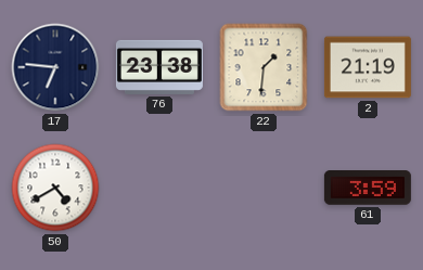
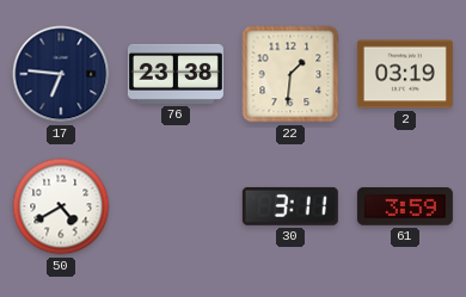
2: 21:19 -> 03:19 (405, 74)
30: none -> 3:11 (290, 206)
